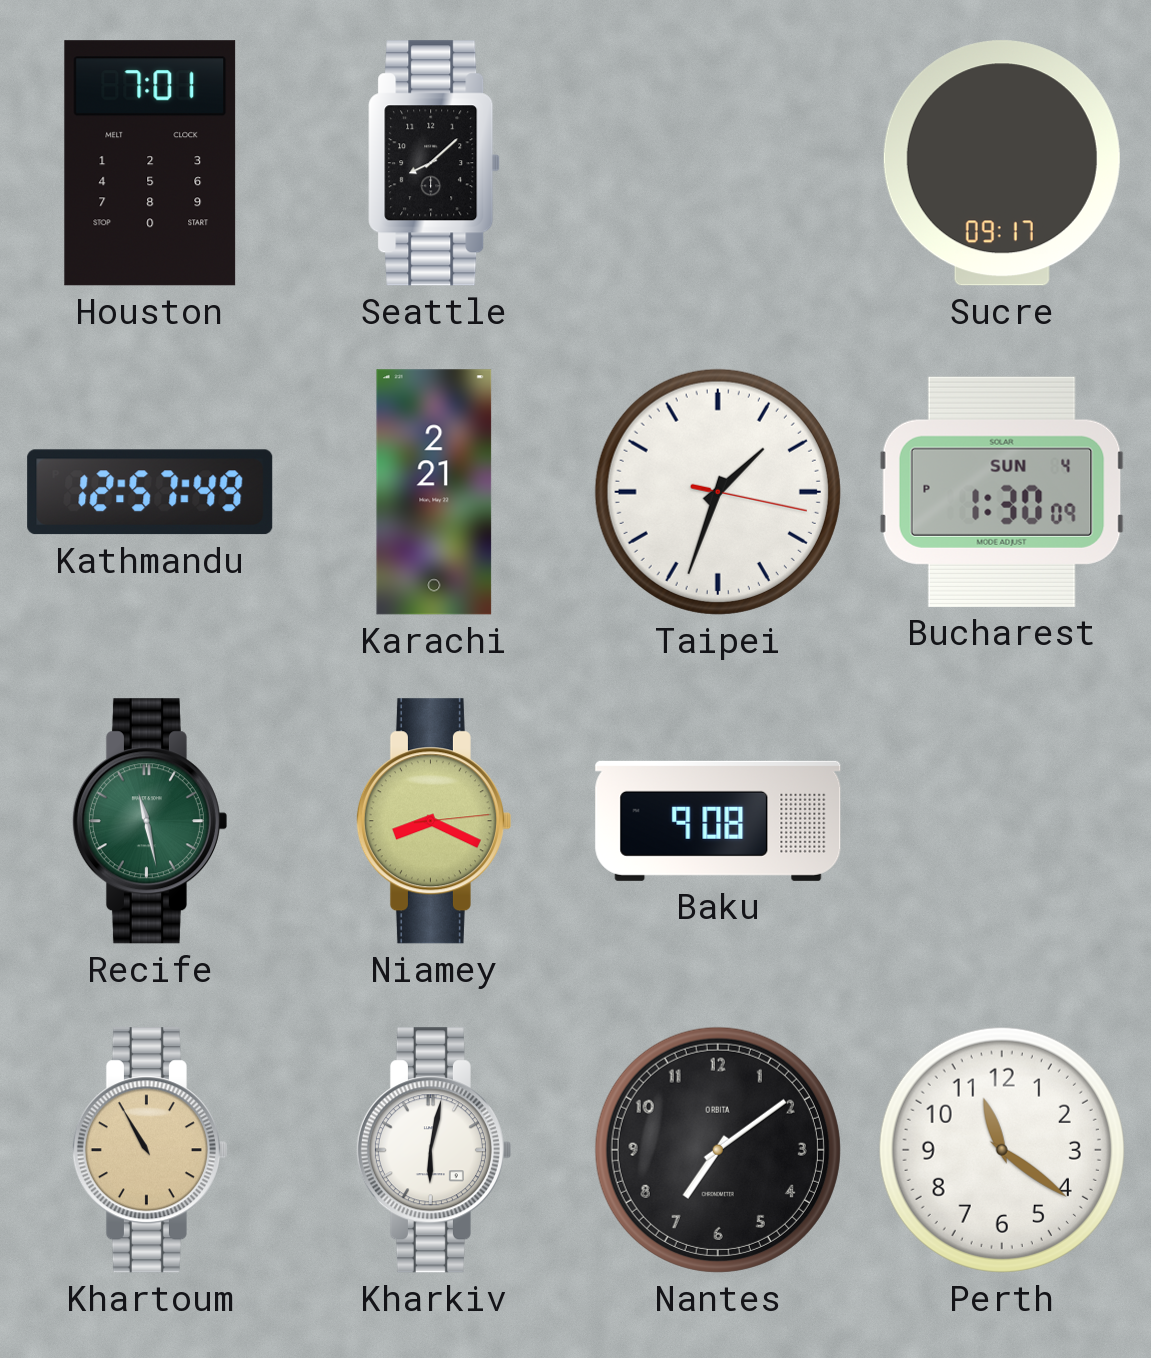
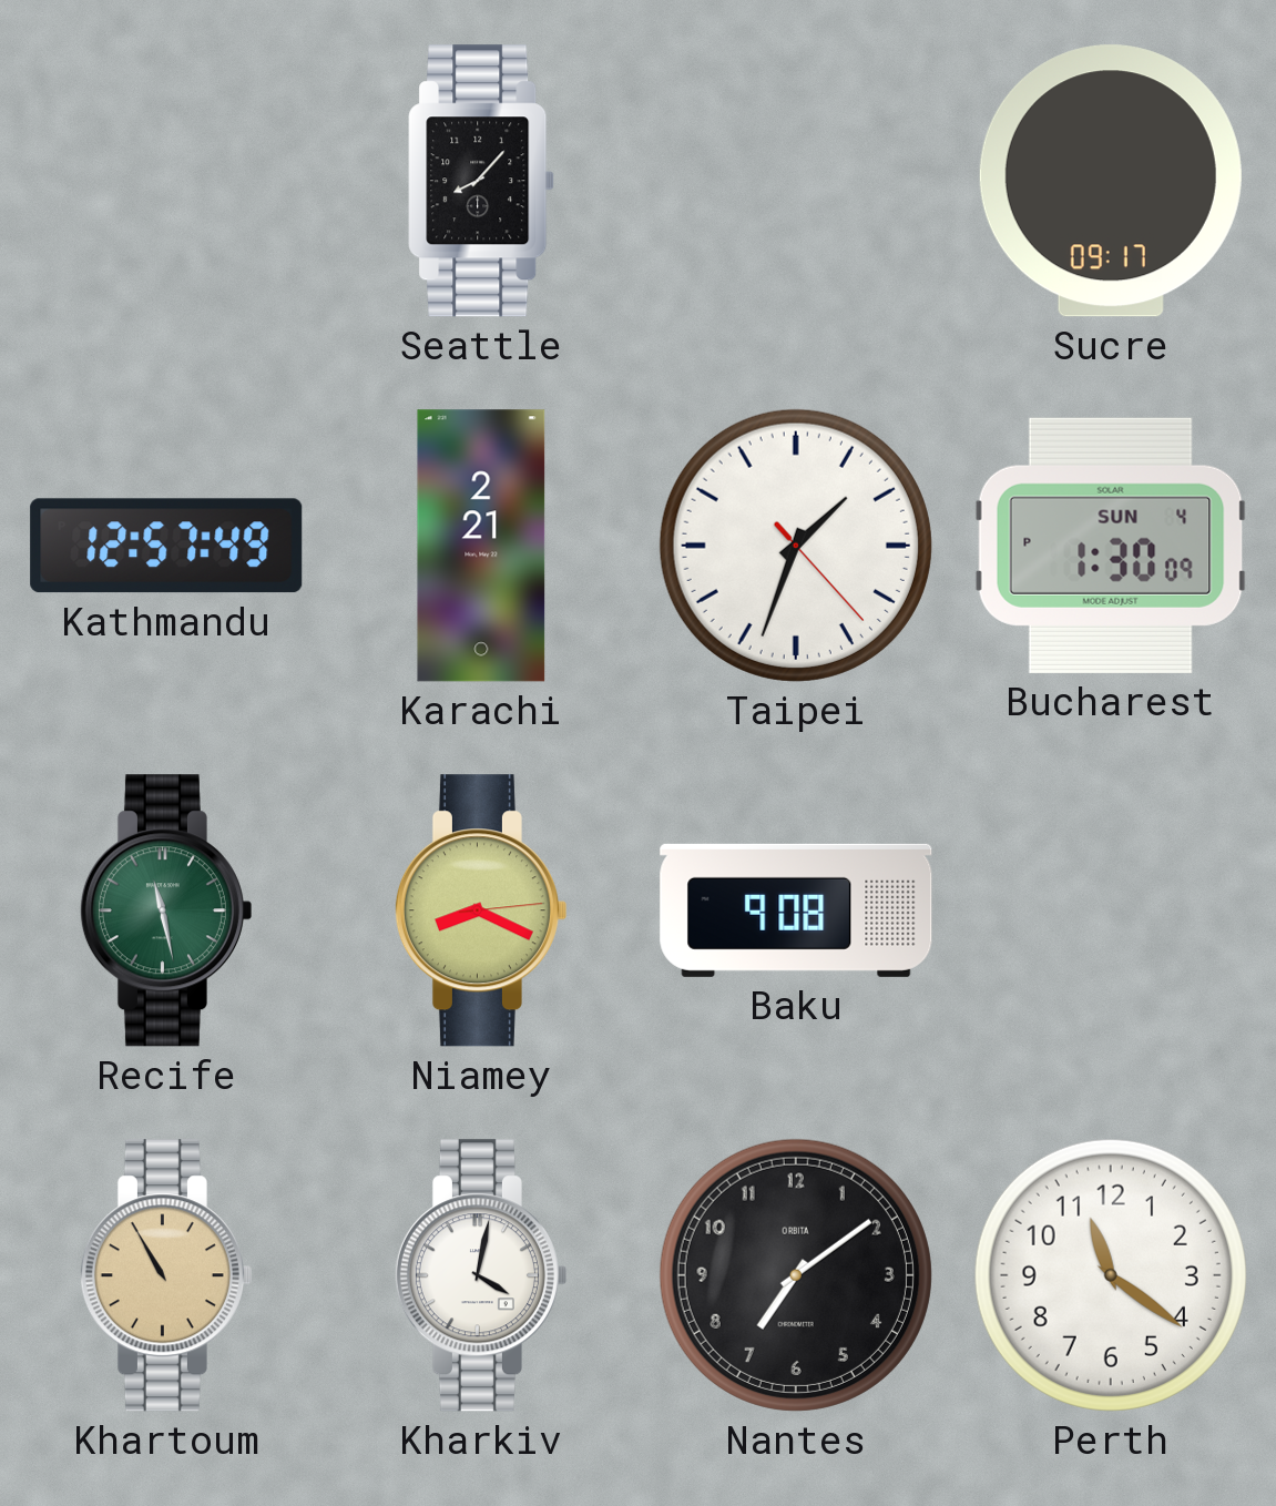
Houston: 7:01 -> none (150, 163)
Seattle: 8:08 -> 8:07 (481, 181)
Taipei: 1:33:17 -> 1:33:23 (796, 546)
Kharkiv: 6:02 -> 4:02 (480, 1275)
